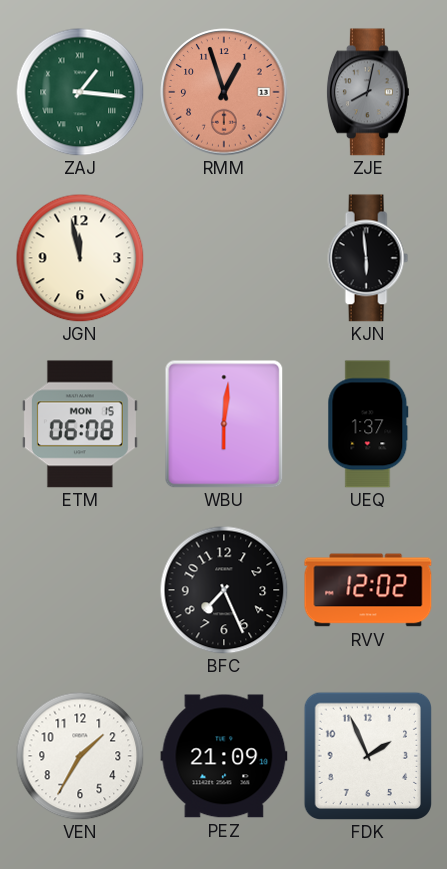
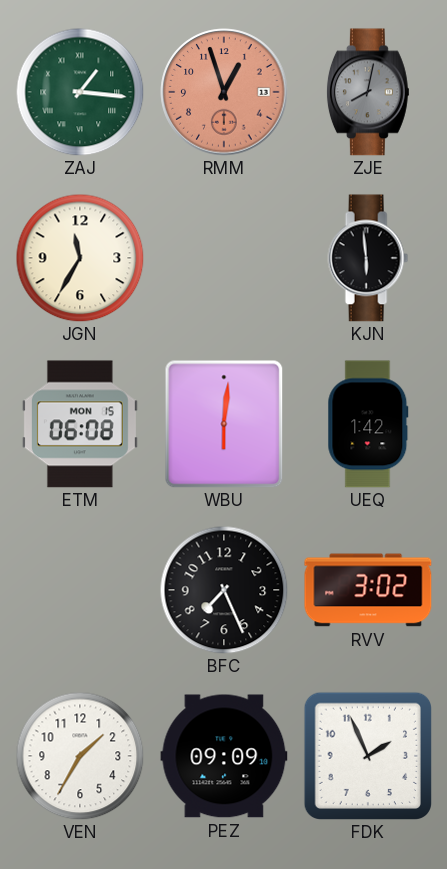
JGN: 11:58 -> 11:35 (80, 258)
UEQ: 1:37 -> 1:42 (368, 424)
RVV: 12:02 -> 3:02 (368, 590)
PEZ: 21:09 -> 09:09 (224, 756)
